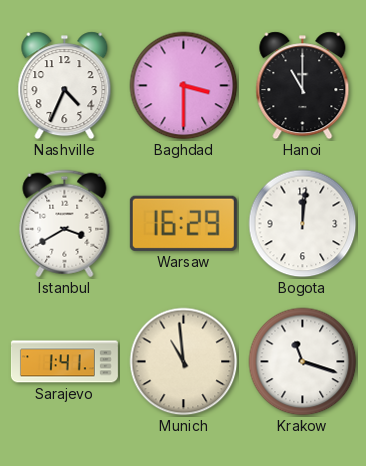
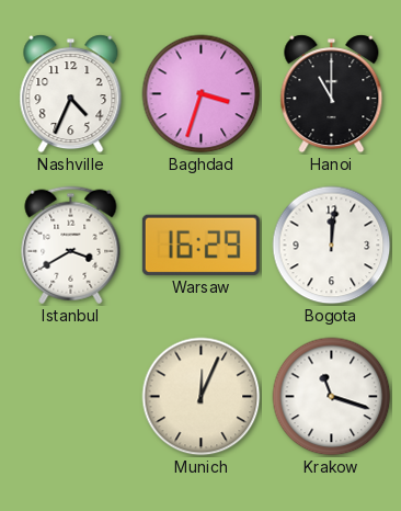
Baghdad: 3:30 -> 3:33 (202, 94)
Sarajevo: 1:41 -> none (64, 362)
Munich: 10:59 -> 12:04 (202, 397)
